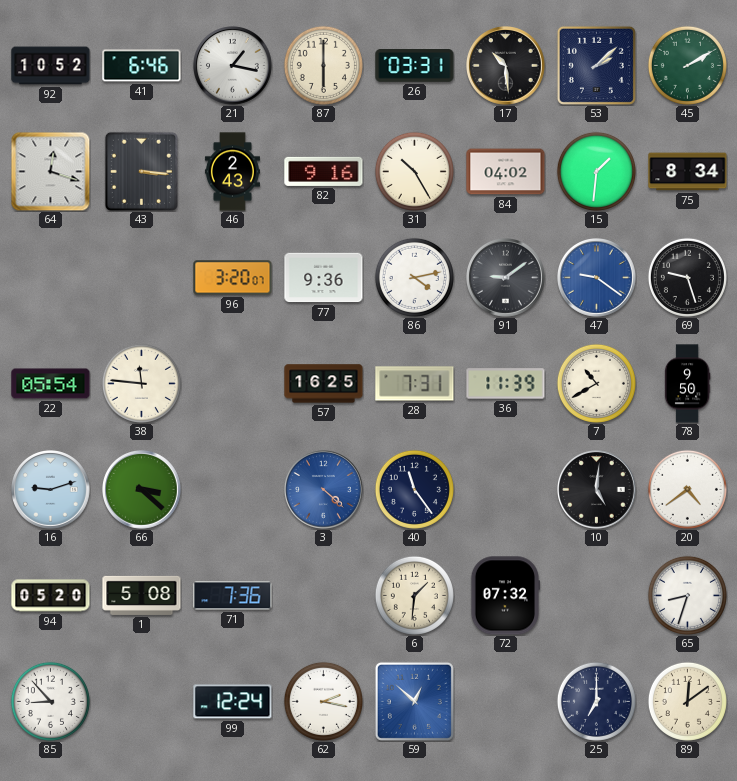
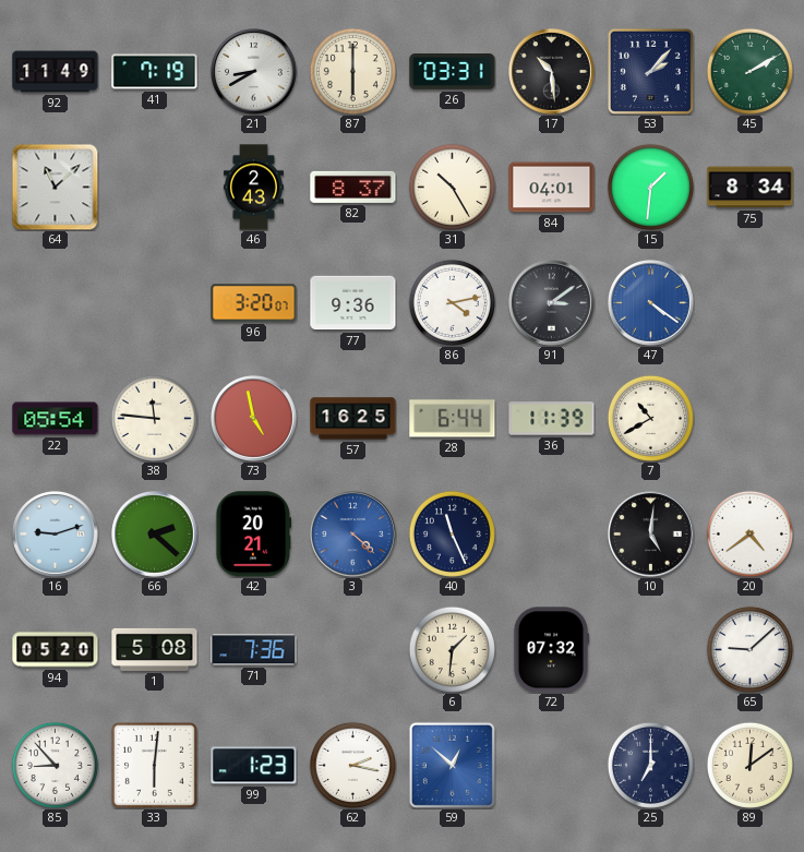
92: 10:52 -> 11:49 (56, 72)
41: 6:46 -> 7:19 (155, 72)
21: 1:17 -> 8:40 (254, 72)
53: 2:08 -> 2:07 (650, 71)
64: 12:18 -> 11:08 (55, 187)
43: 3:16 -> none (141, 171)
82: 9:16 -> 8:37 (353, 187)
84: 04:02 -> 04:01 (552, 188)
91: 9:09 -> 3:09 (552, 303)
47: 9:21 -> 4:21 (651, 303)
69: 9:27 -> none (687, 277)
73: none -> 4:58 (254, 419)
28: 7:31 -> 6:44 (453, 419)
78: 9:50 -> none (687, 384)
66: 3:22 -> 2:22 (155, 535)
42: none -> 20:21 (254, 535)
40: 11:24 -> 11:26 (452, 533)
65: 8:33 -> 9:08 (749, 649)
33: none -> 6:01 (154, 765)
99: 12:24 -> 1:23 (254, 766)
